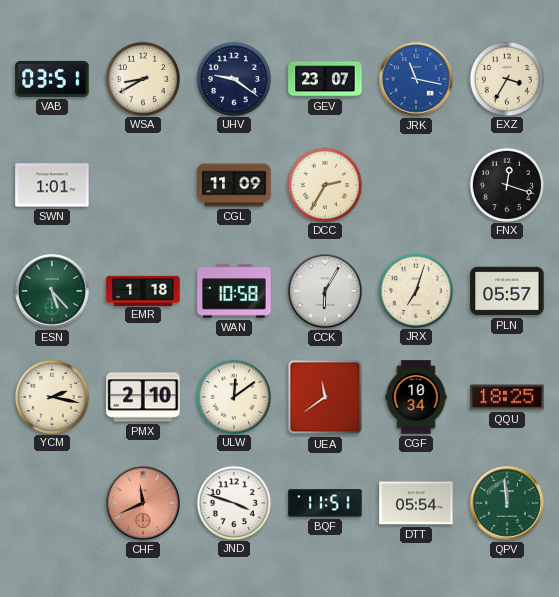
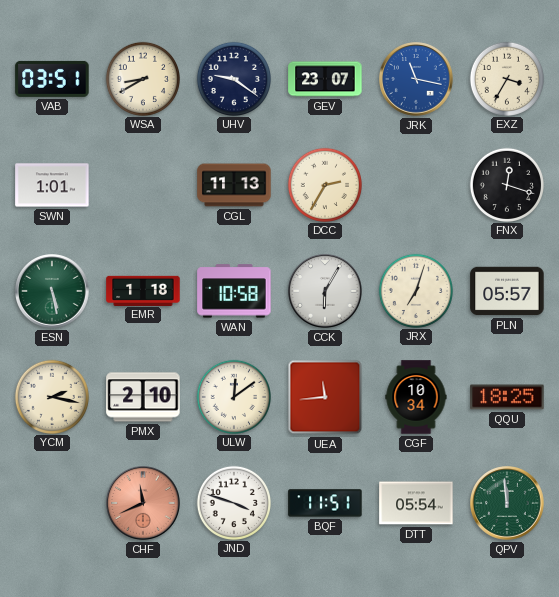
CGL: 11:09 -> 11:13 (234, 185)
ESN: 5:23 -> 5:28 (52, 291)
UEA: 11:39 -> 11:44 (325, 397)
